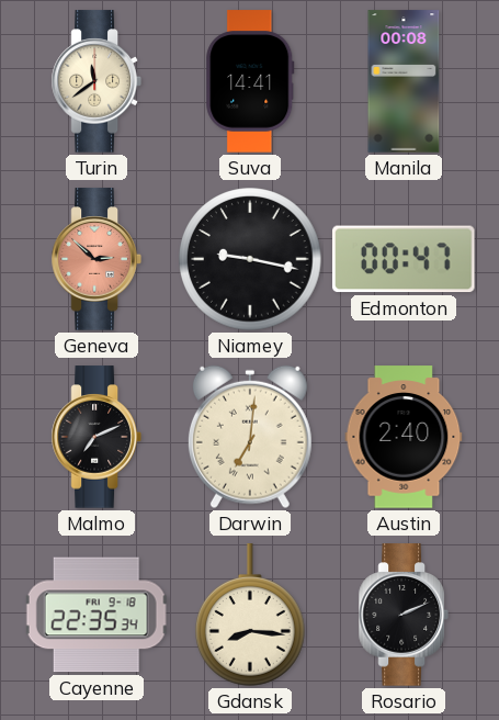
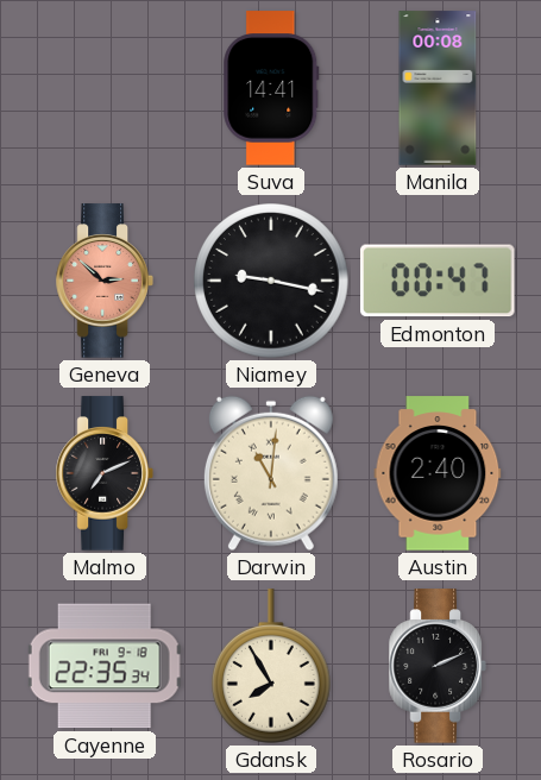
Turin: 11:39 -> none (97, 81)
Darwin: 7:01 -> 11:01 (271, 473)
Gdansk: 8:16 -> 7:55 (272, 666)
